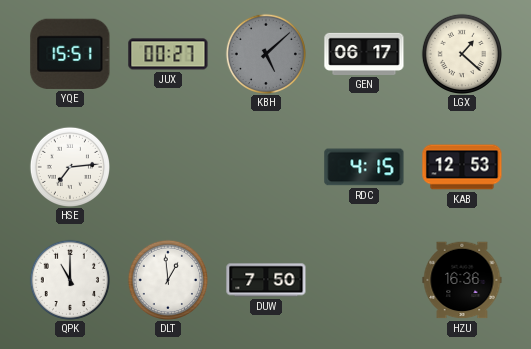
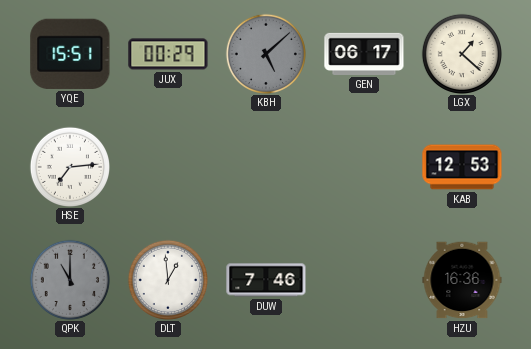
JUX: 00:27 -> 00:29 (168, 54)
RDC: 4:15 -> none (364, 167)
QPK dial: white -> grey (69, 279)
DUW: 7:50 -> 7:46 (266, 280)
